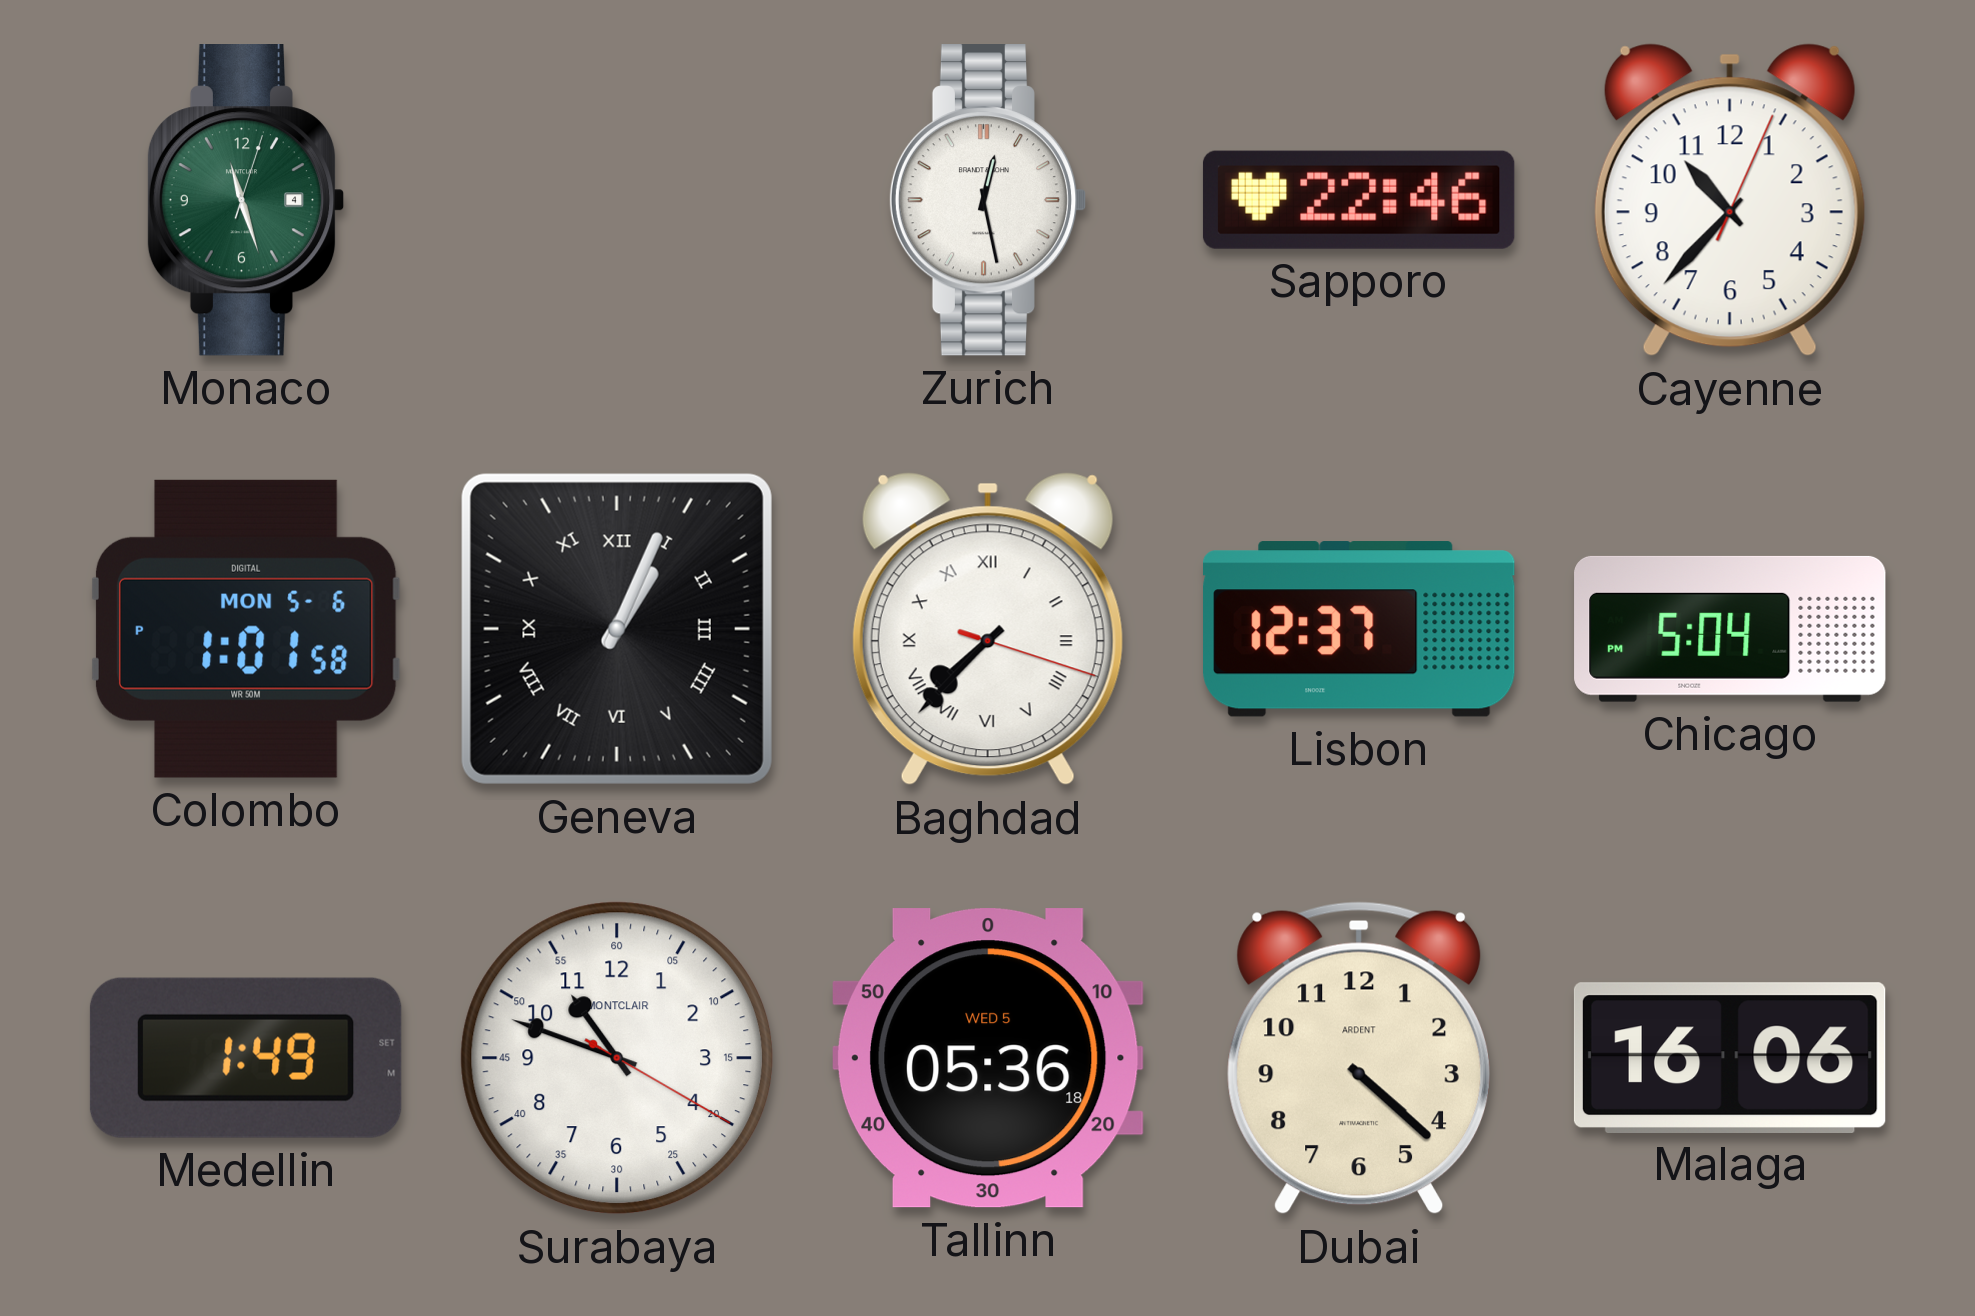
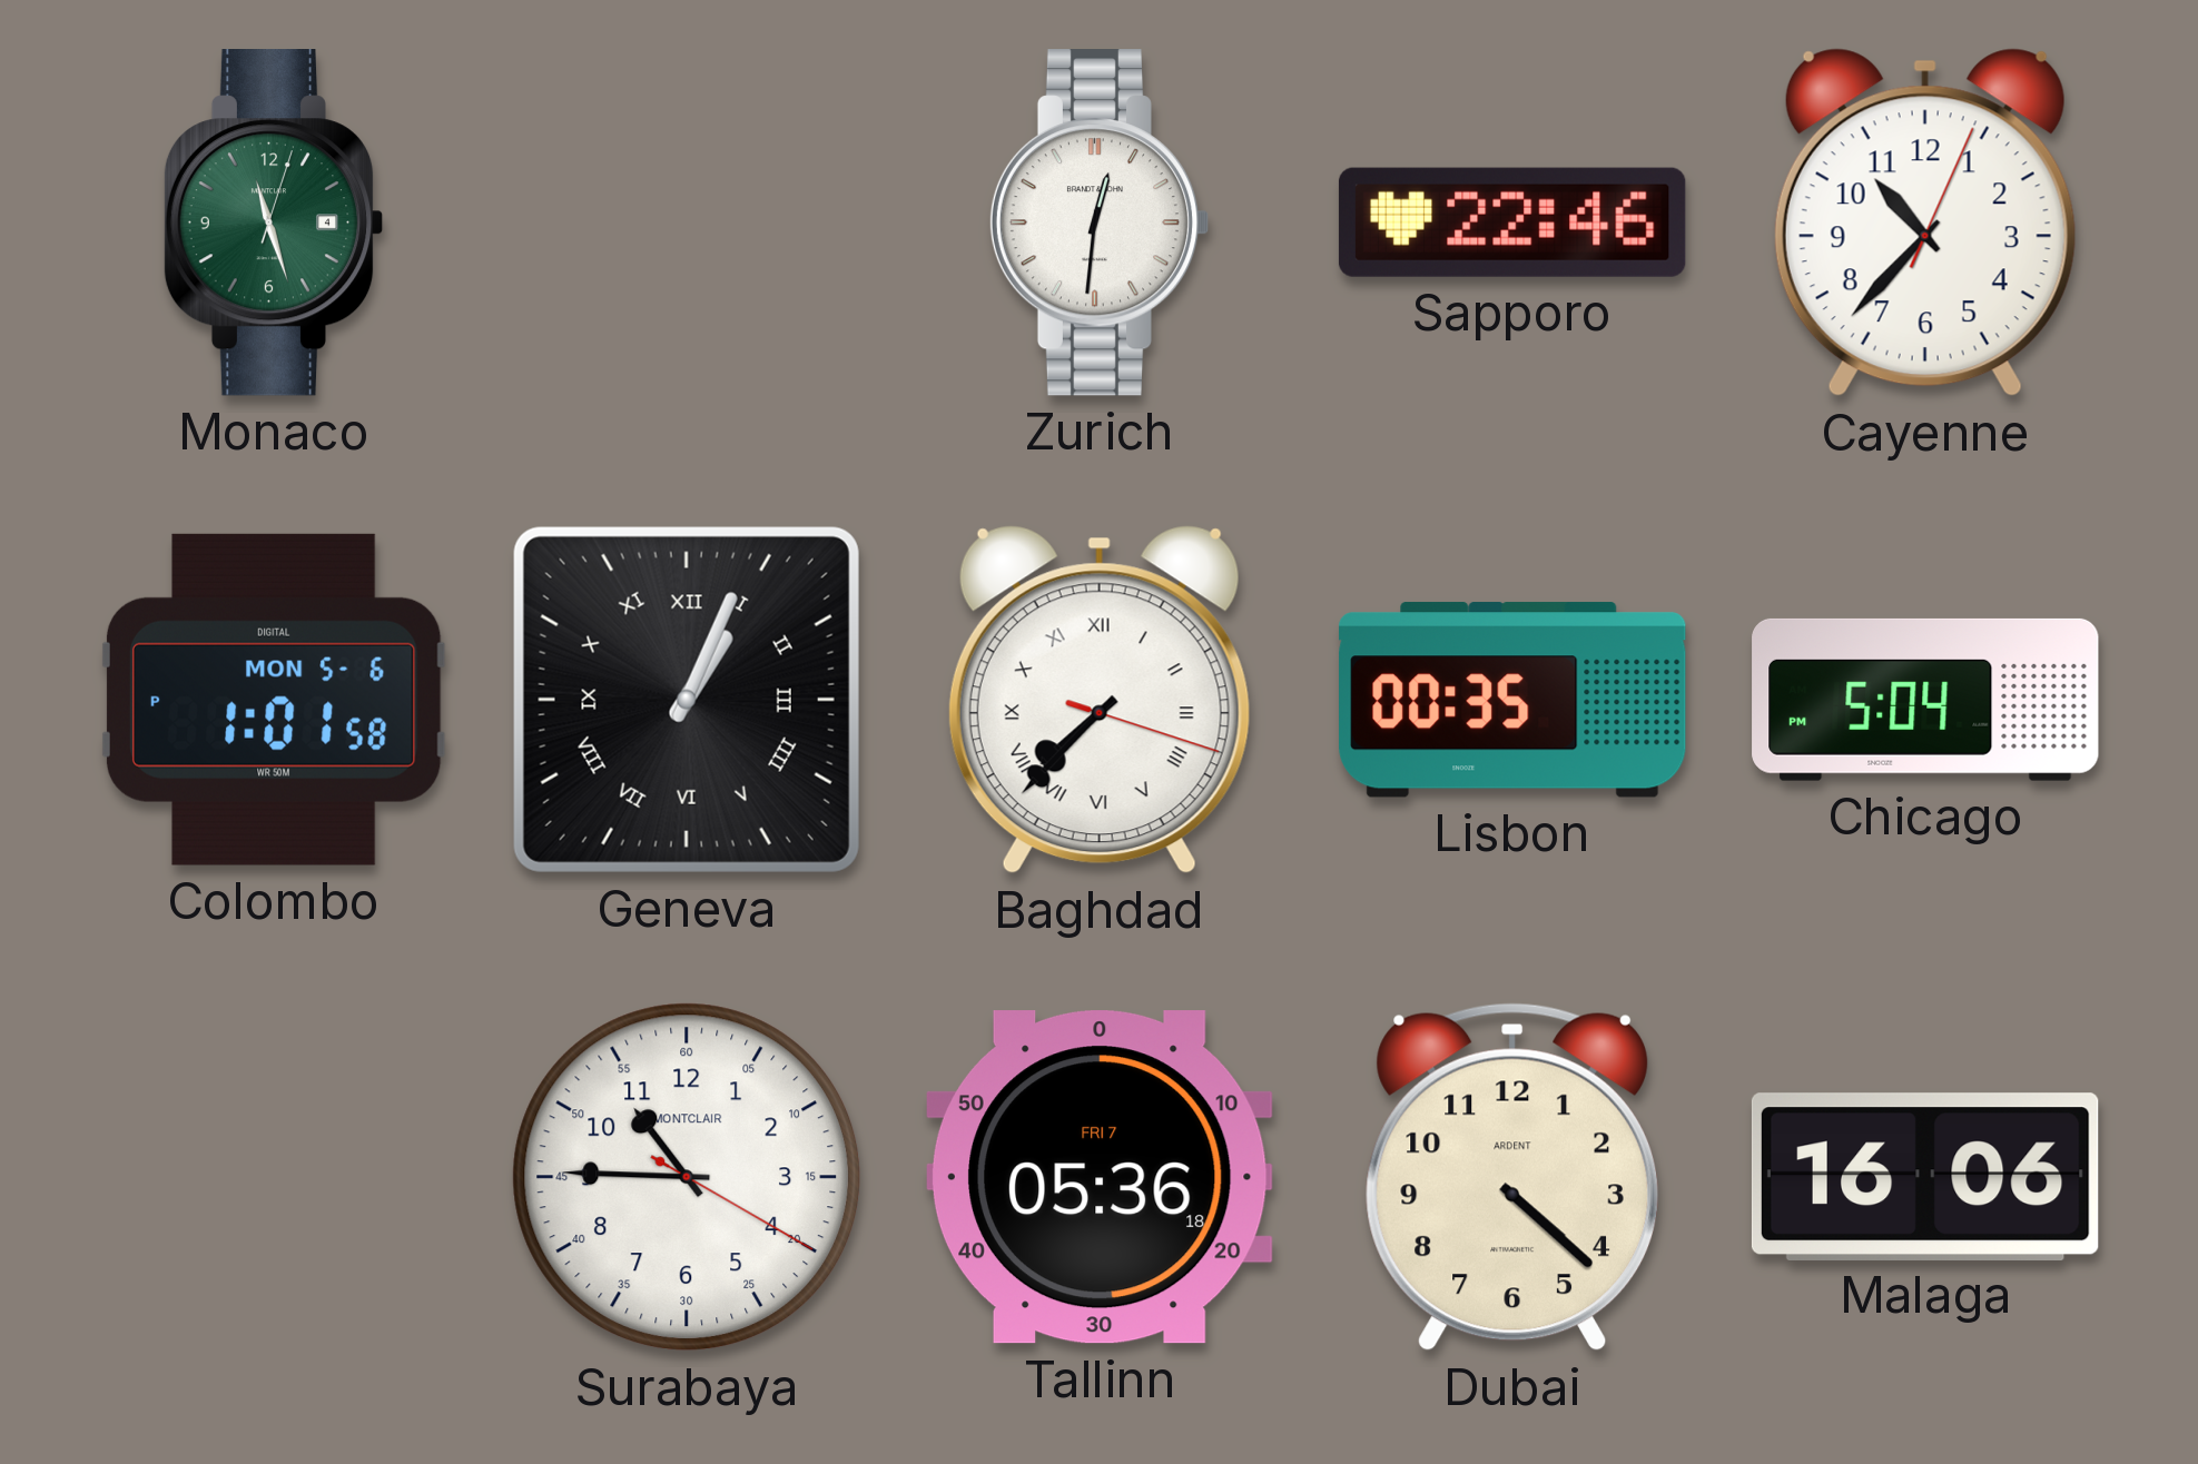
Zurich: 12:28 -> 12:31 (1100, 224)
Lisbon: 12:37 -> 00:35 (1512, 700)
Medellin: 1:49 -> none (246, 1058)
Surabaya: 10:48 -> 10:45 (687, 1177)
Tallinn date: WED 5 -> FRI 7 (1100, 1177)
